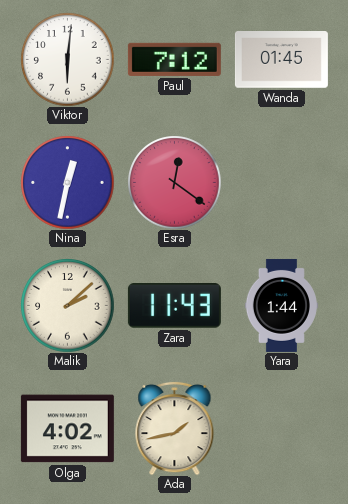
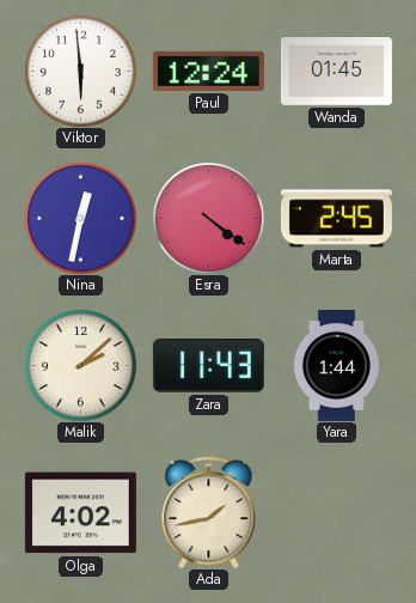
Viktor: 6:01 -> 5:59 (80, 71)
Paul: 7:12 -> 12:24 (208, 71)
Esra: 12:21 -> 4:21 (208, 218)
Marta: none -> 2:45 (336, 219)
